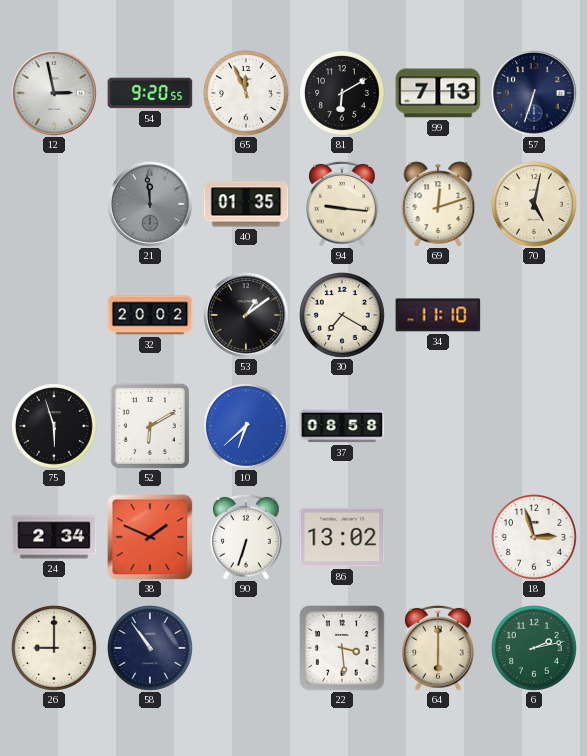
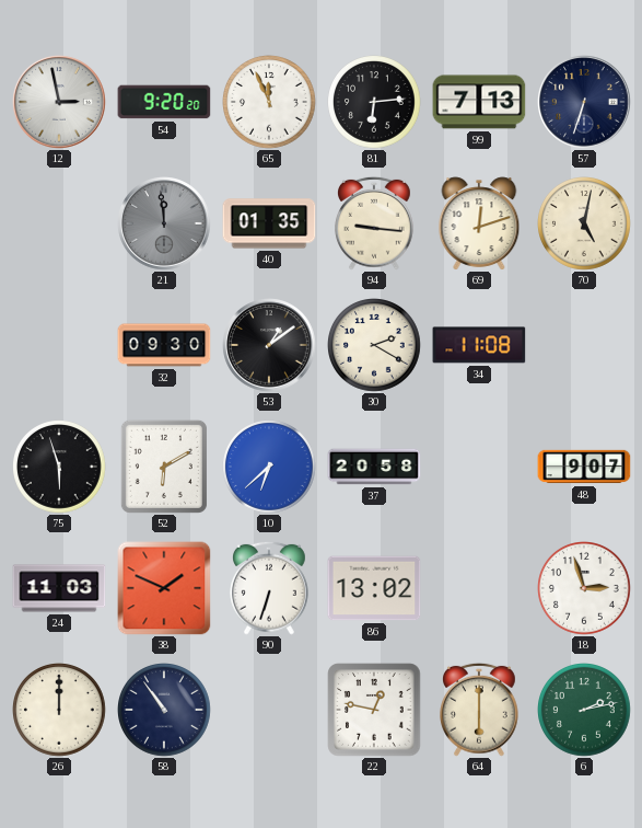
54: 9:20:55 -> 9:20:20 (164, 102)
81: 6:10 -> 6:14 (375, 103)
32: 20:02 -> 09:30 (164, 345)
30: 7:20 -> 2:20 (375, 346)
34: 11:10 -> 11:08 (479, 345)
37: 08:58 -> 20:58 (374, 467)
48: none -> 9:07 (584, 467)
24: 2:34 -> 11:03 (59, 588)
26: 9:00 -> 12:00 (60, 711)
22: 3:29 -> 12:47 (374, 710)
